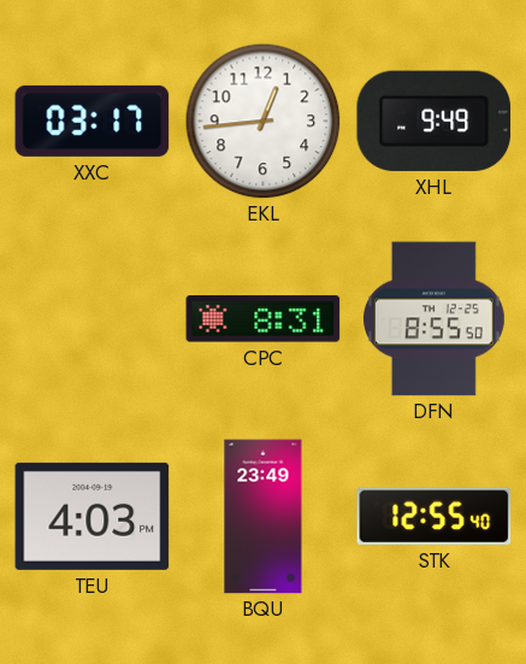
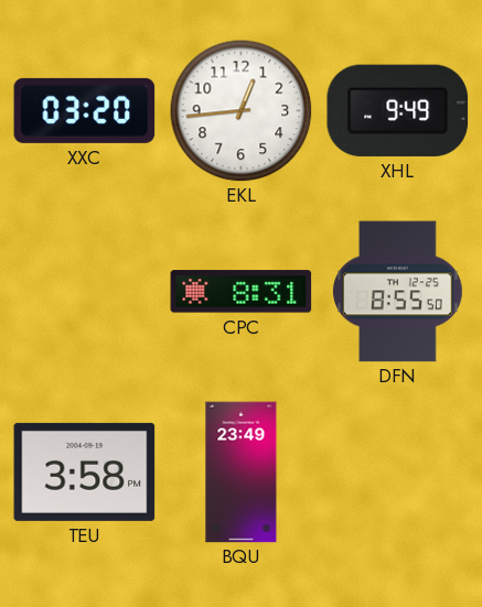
XXC: 03:17 -> 03:20 (85, 110)
TEU: 4:03 -> 3:58 (85, 471)
STK: 12:55 -> none (435, 516)
